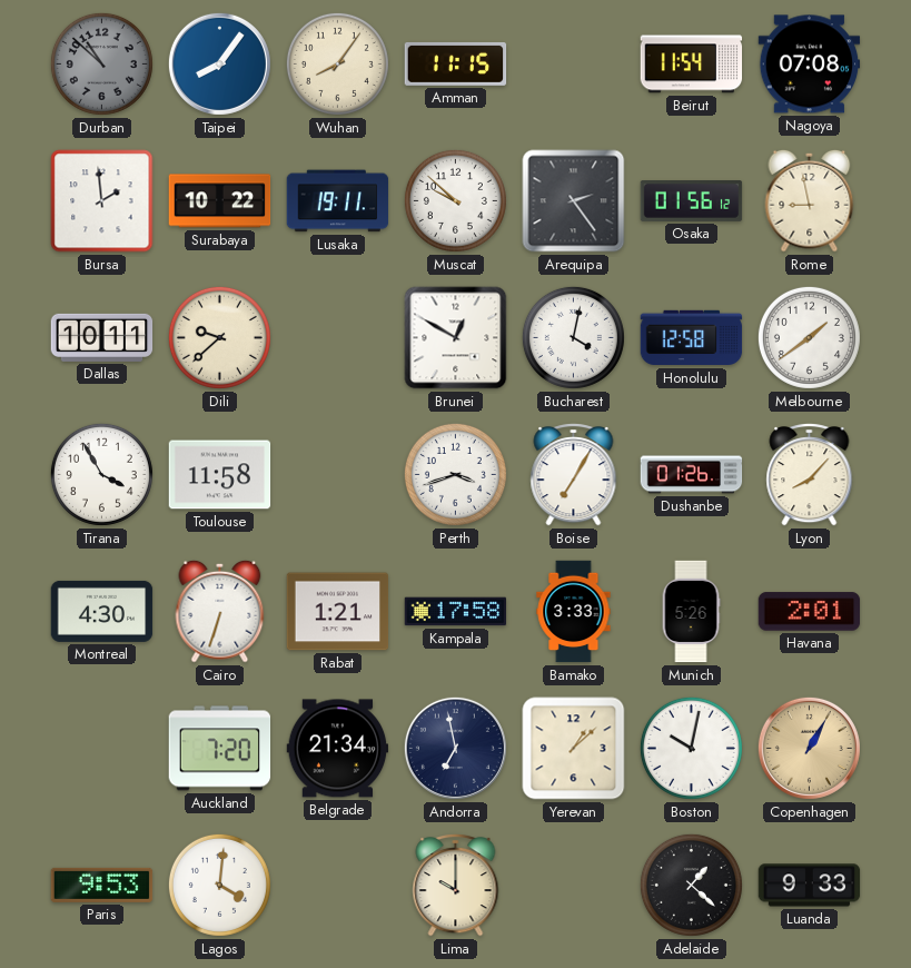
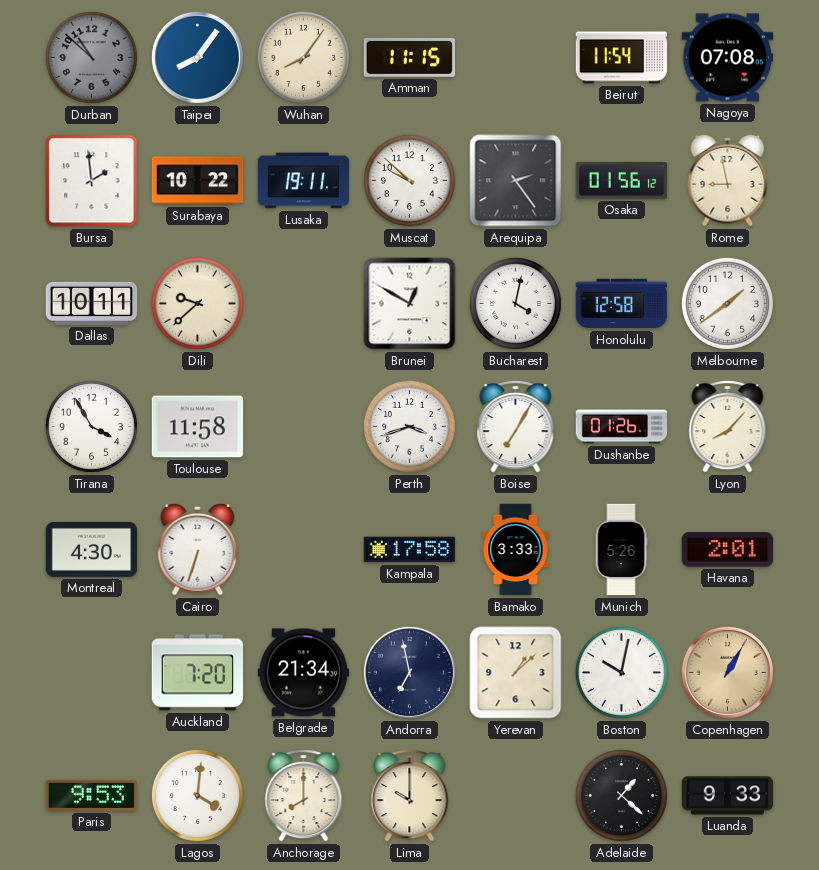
Rabat: 1:21 -> none (338, 612)
Anchorage: none -> 8:00 (304, 796)
